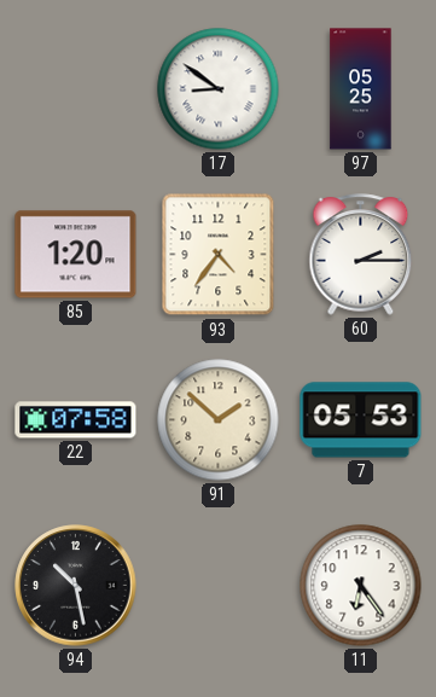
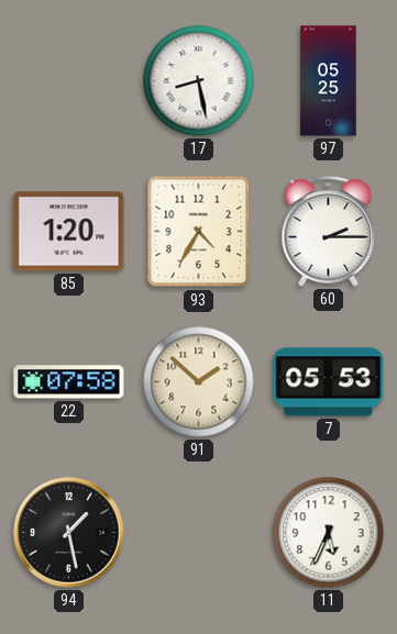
17: 8:51 -> 8:28 (199, 81)
93: 4:36 -> 4:35 (199, 232)
94: 10:28 -> 1:28 (69, 533)
11: 6:24 -> 5:34 (329, 533)
